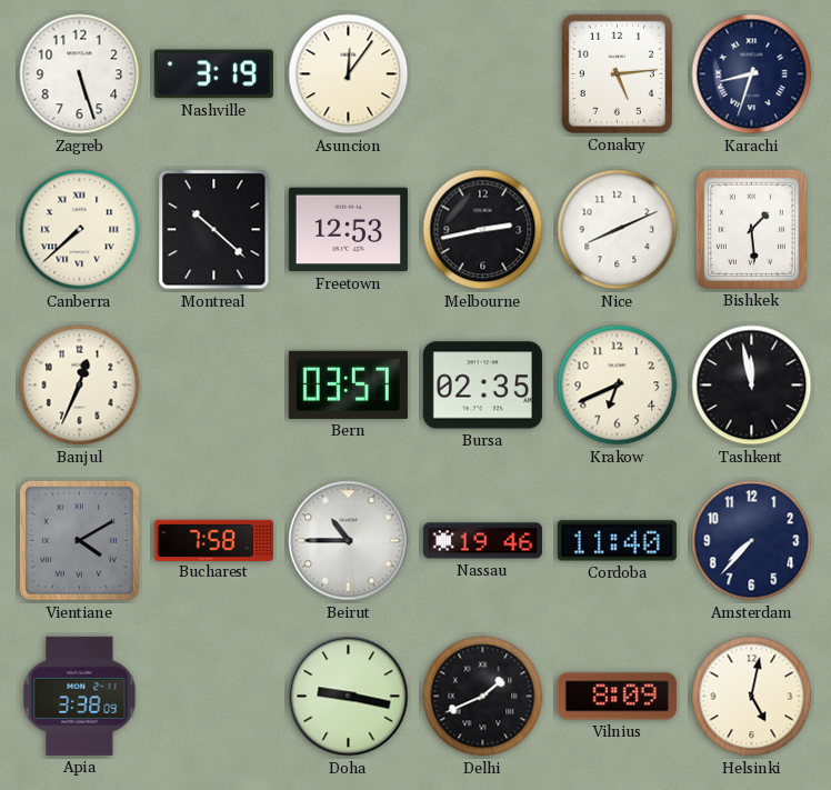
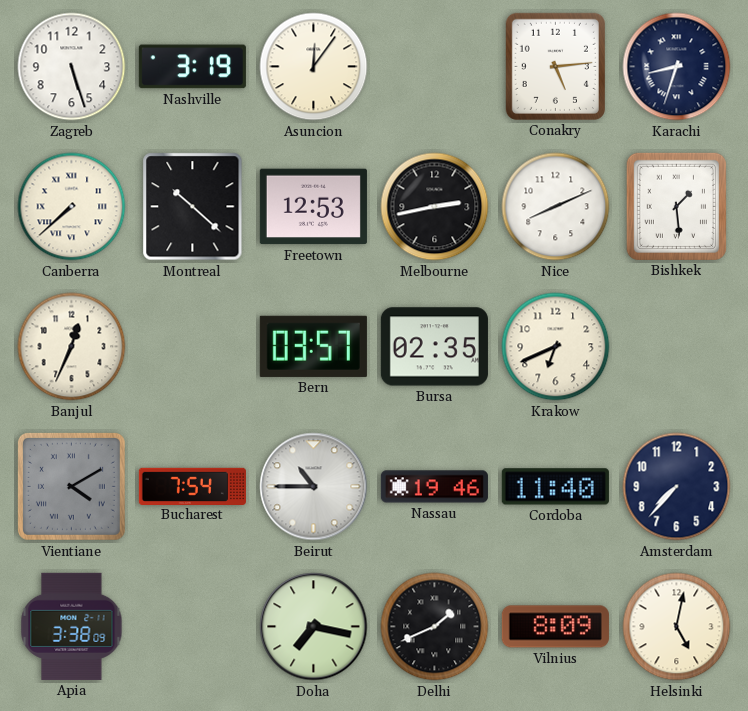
Tashkent: 11:58 -> none (752, 386)
Bucharest: 7:58 -> 7:54 (192, 486)
Doha: 9:17 -> 7:17 (314, 627)
